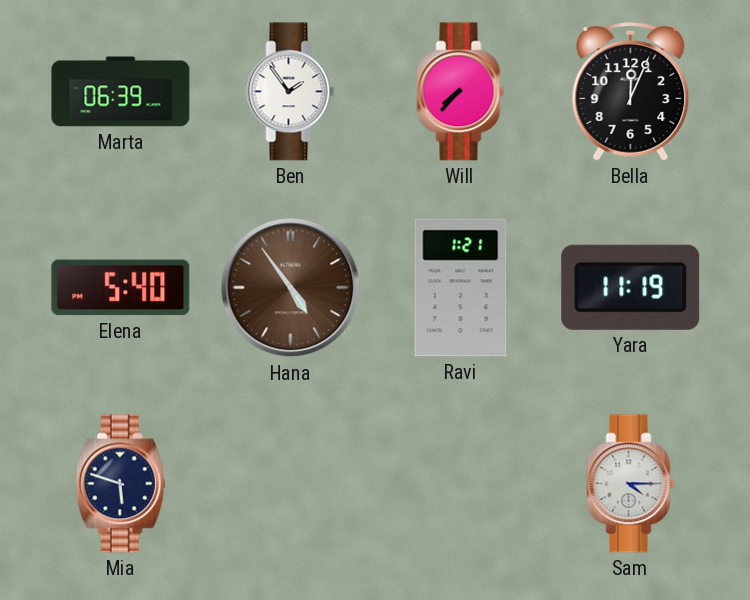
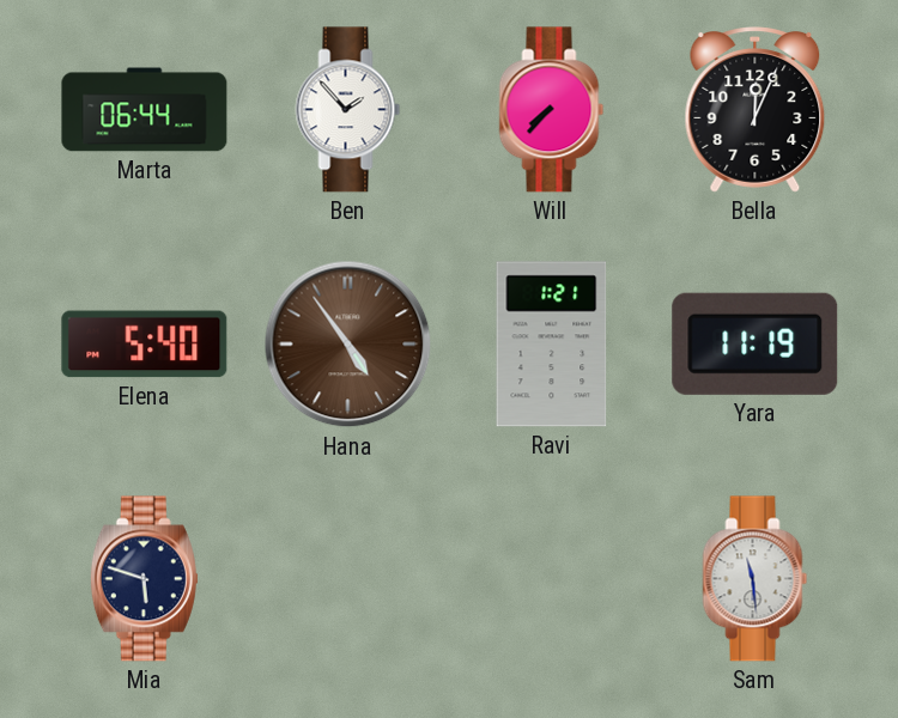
Marta: 06:39 -> 06:44 (145, 110)
Ben: 1:54 -> 1:53 (348, 110)
Sam: 4:15 -> 11:29 (756, 579)
